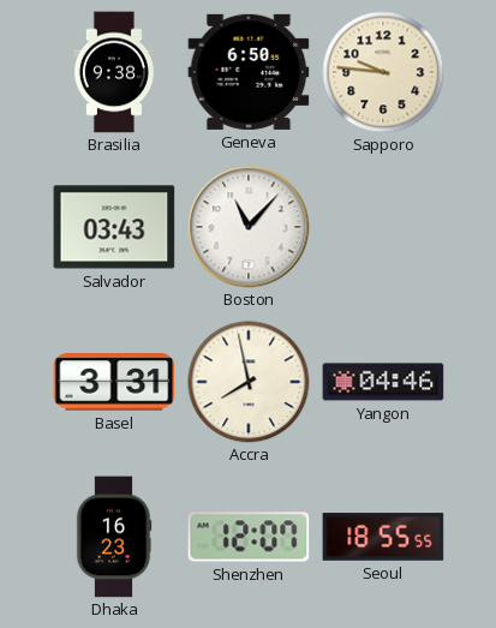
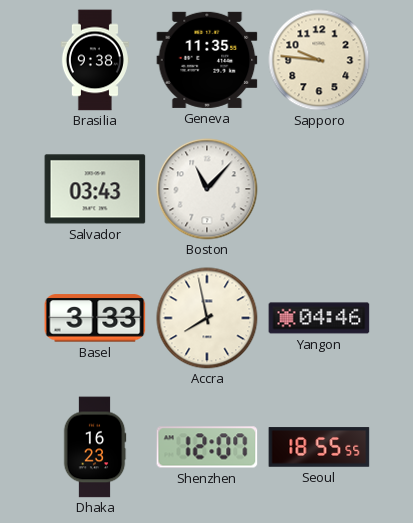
Geneva: 6:50 -> 11:35 (207, 60)
Basel: 3:31 -> 3:33 (95, 318)
